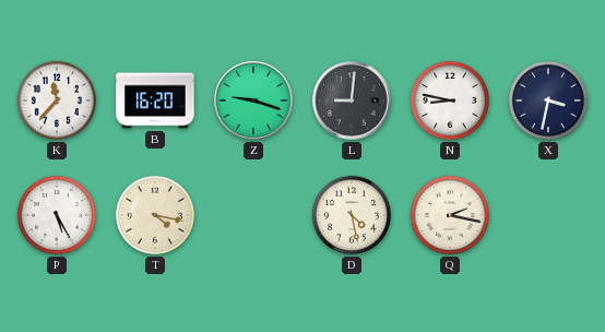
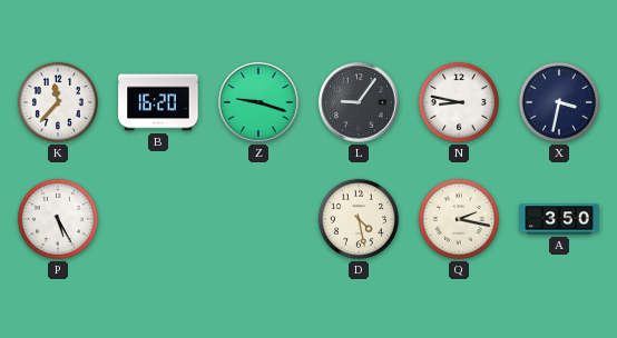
L: 9:01 -> 9:06 (359, 102)
T: 4:17 -> none (155, 215)
A: none -> 3:50 (559, 219)
